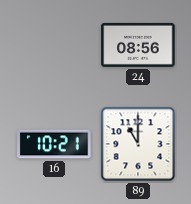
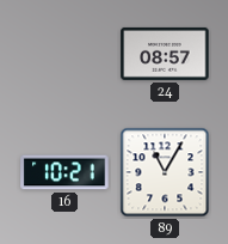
24: 08:56 -> 08:57 (165, 54)
89: 11:00 -> 11:05 (165, 172)
